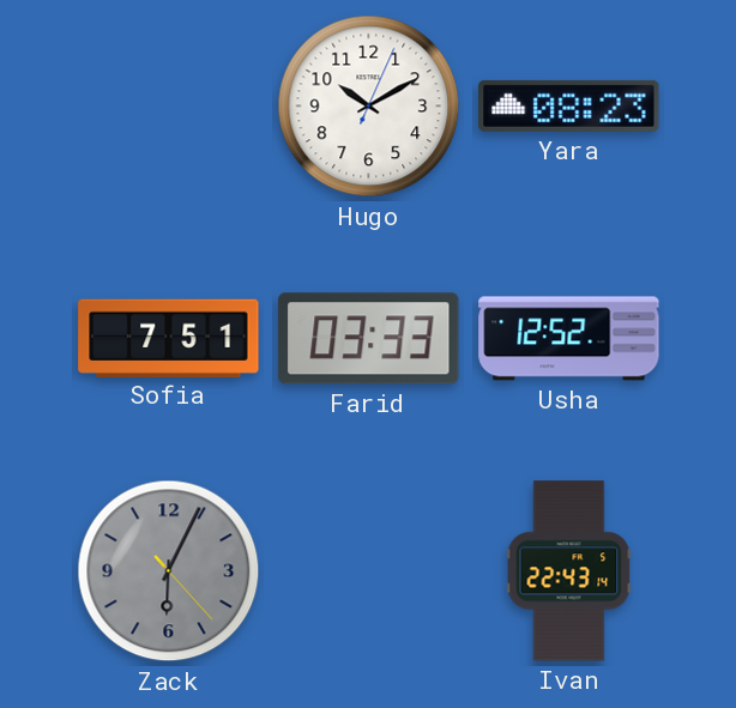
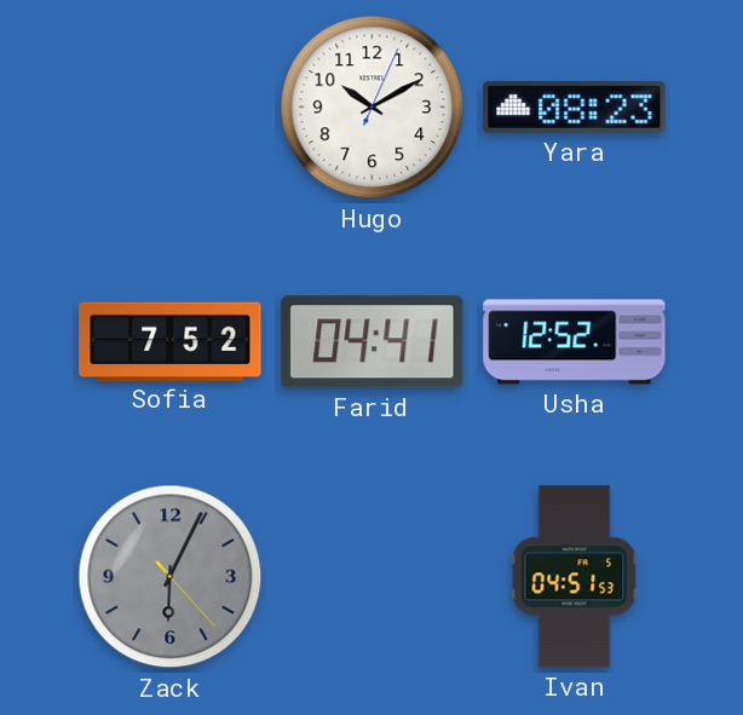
Sofia: 7:51 -> 7:52 (171, 341)
Farid: 03:33 -> 04:41 (373, 342)
Ivan: 22:43 -> 04:51 (575, 577)
